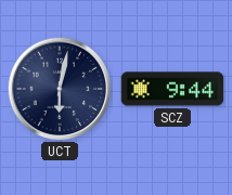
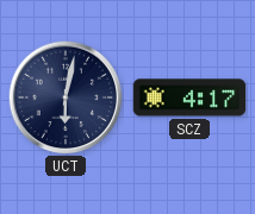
SCZ: 9:44 -> 4:17 (189, 97)
